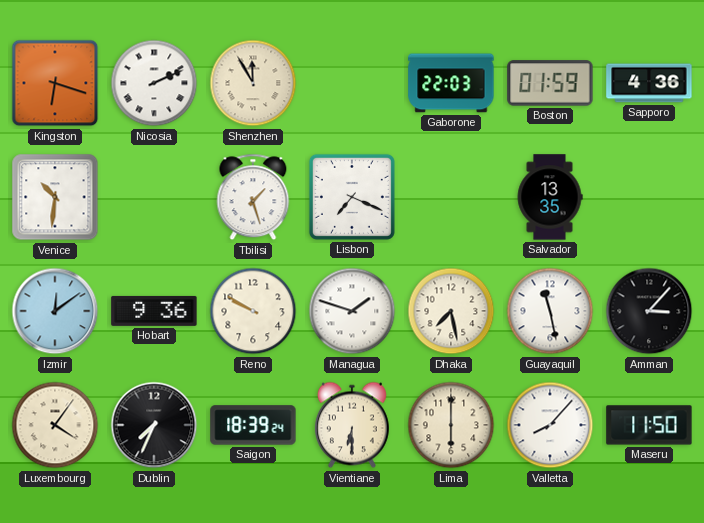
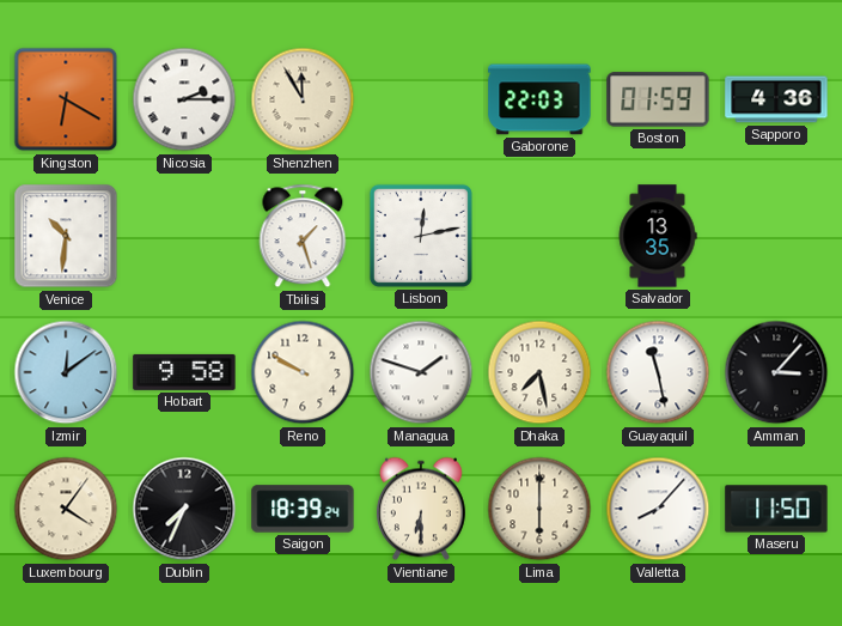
Kingston: 6:18 -> 6:20 (66, 99)
Nicosia: 2:11 -> 2:15 (184, 99)
Lisbon: 7:19 -> 12:13 (421, 236)
Hobart: 9:36 -> 9:58 (184, 372)
